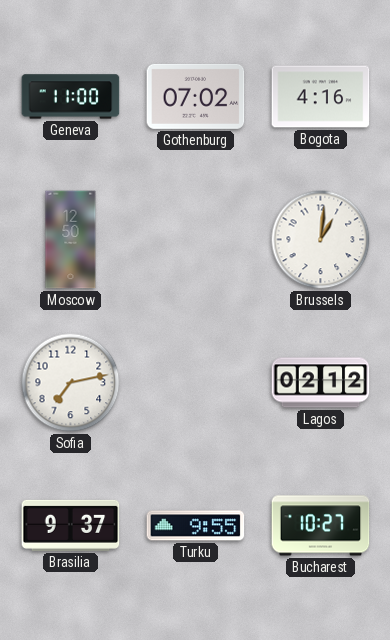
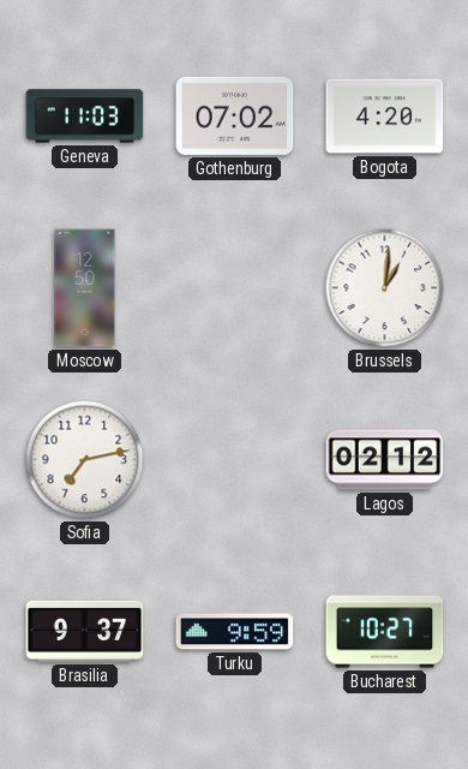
Geneva: 11:00 -> 11:03 (85, 117)
Bogota: 4:16 -> 4:20 (385, 117)
Turku: 9:55 -> 9:59 (235, 632)
